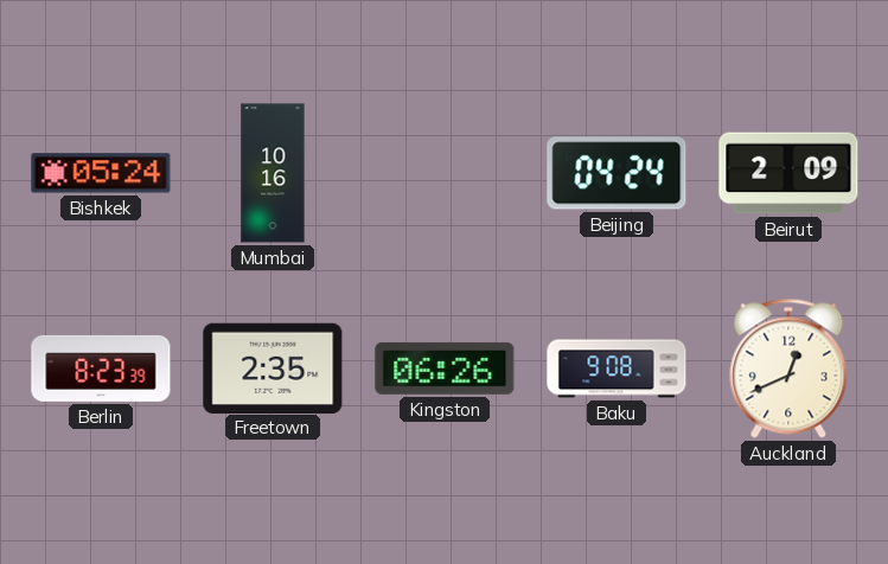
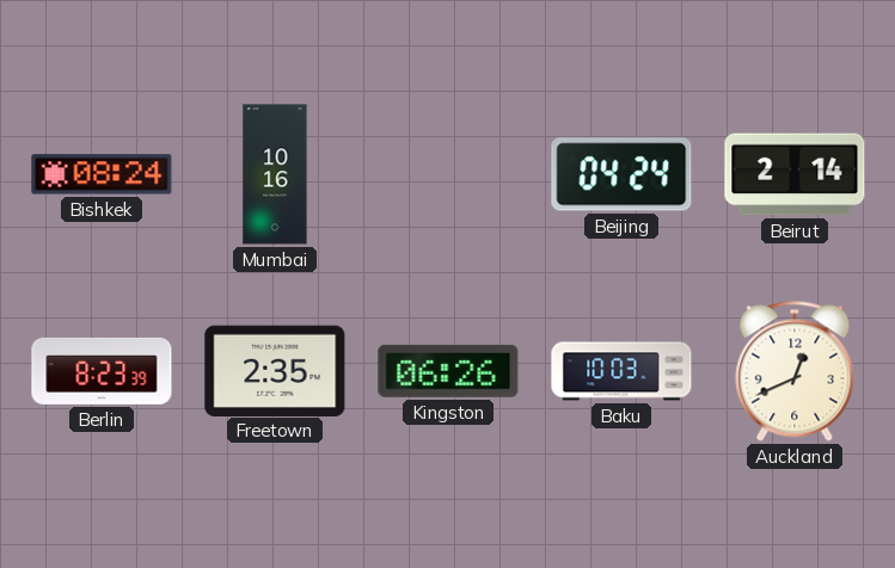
Bishkek: 05:24 -> 08:24 (102, 174)
Beirut: 2:09 -> 2:14 (795, 174)
Baku: 9:08 -> 10:03 (621, 371)
